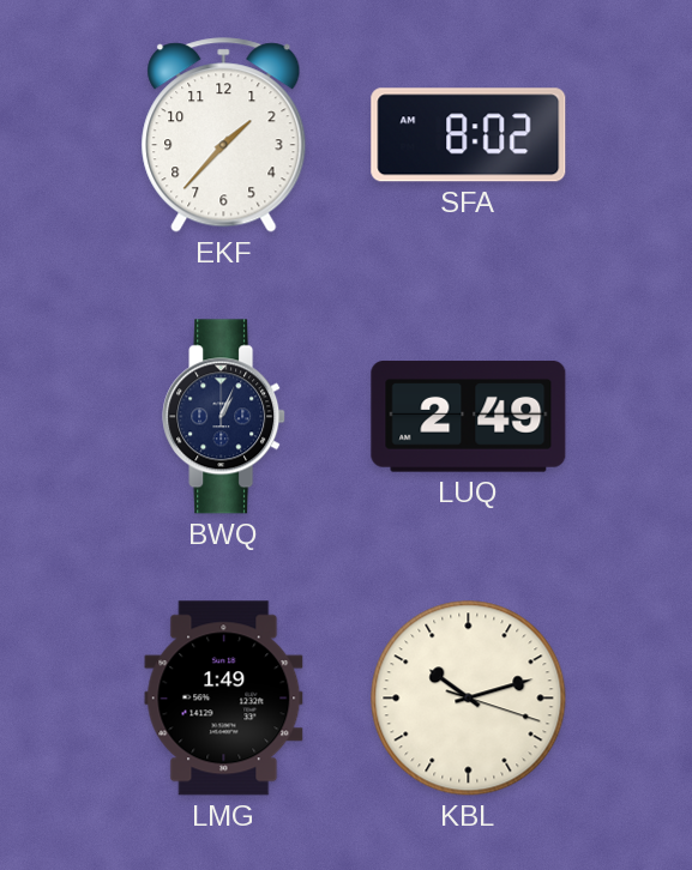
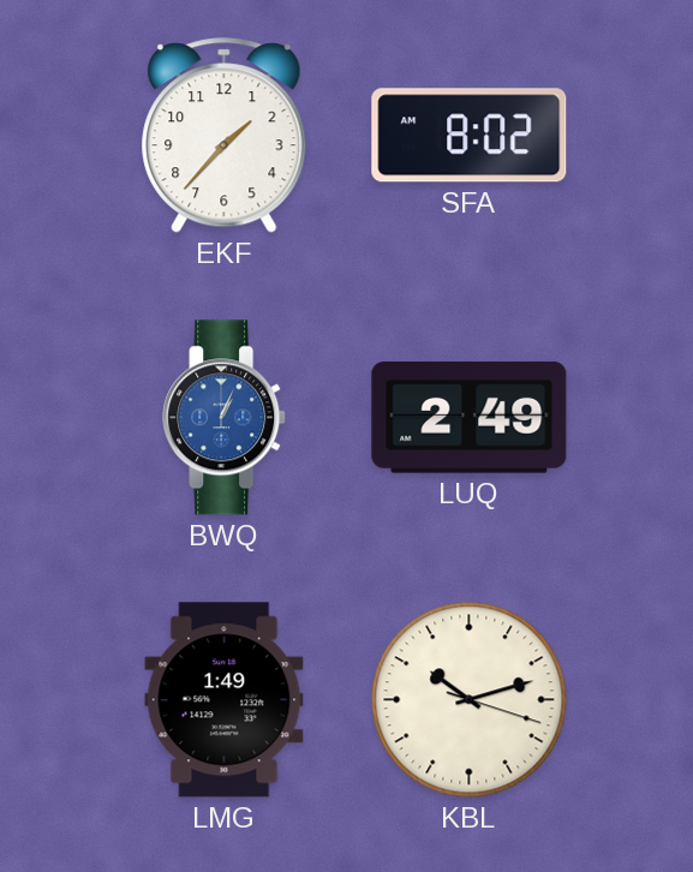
BWQ dial: navy -> blue (225, 418)
